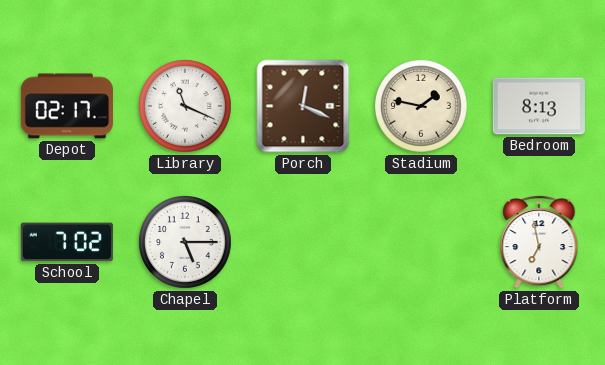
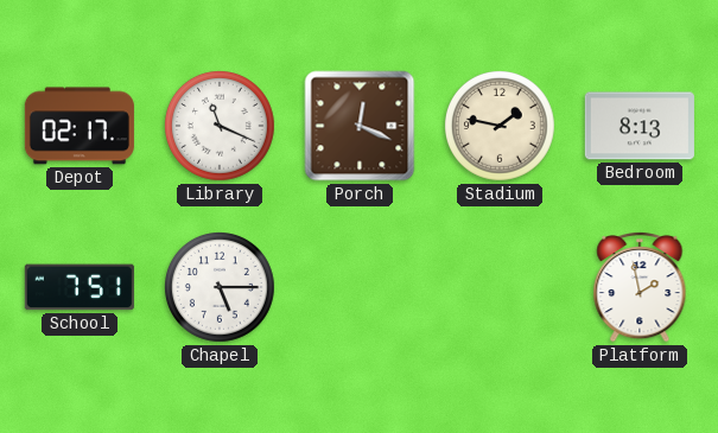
School: 7:02 -> 7:51 (80, 287)
Platform: 6:58 -> 1:58 (640, 287)
